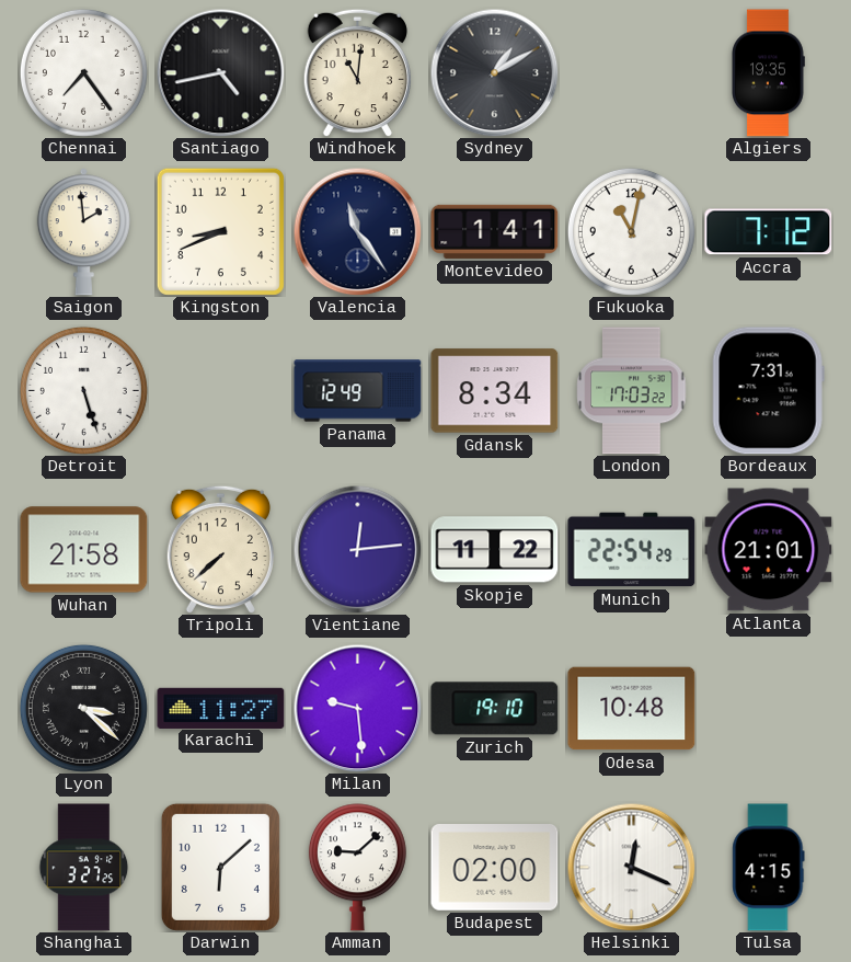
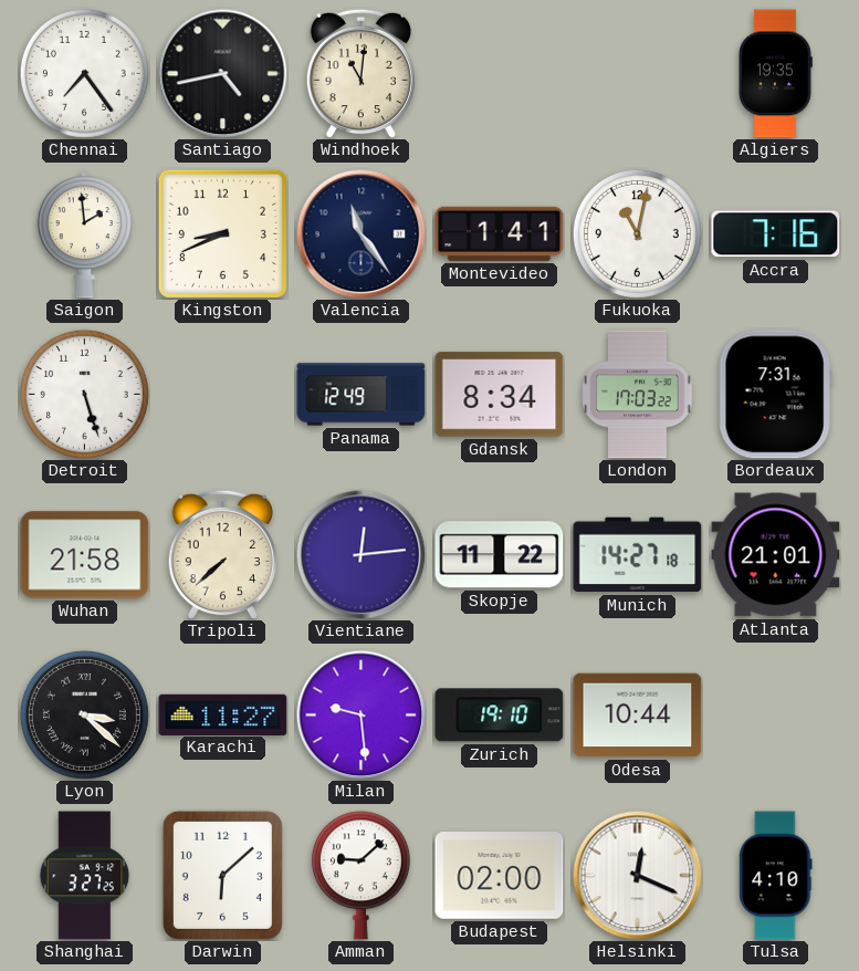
Sydney: 1:10 -> none (494, 72)
Accra: 7:12 -> 7:16 (776, 234)
Munich: 22:54 -> 14:27 (638, 555)
Odesa: 10:48 -> 10:44 (638, 716)
Tulsa: 4:15 -> 4:10 (776, 876)
